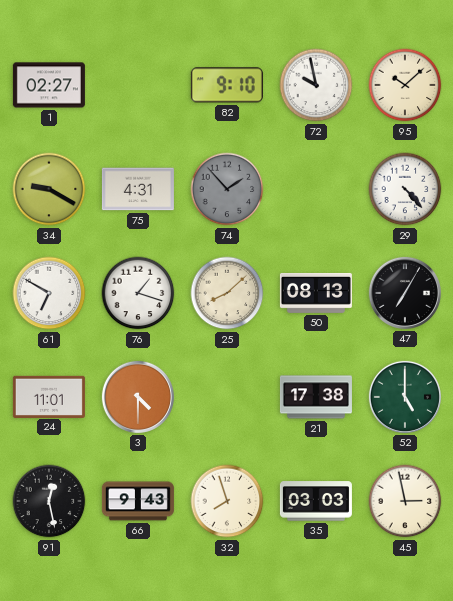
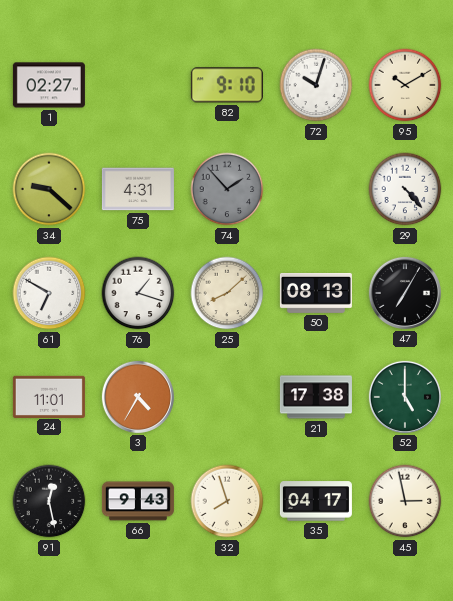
72: 9:58 -> 10:03 (316, 85)
95: 10:08 -> 10:10 (405, 85)
34: 9:20 -> 9:22 (49, 189)
3: 4:30 -> 4:35 (138, 397)
35: 03:03 -> 04:17 (316, 501)
